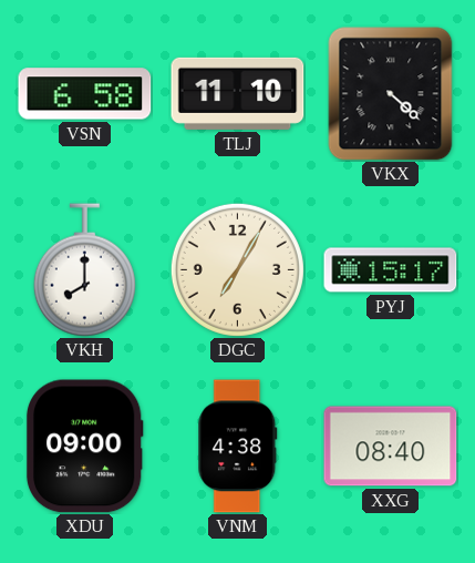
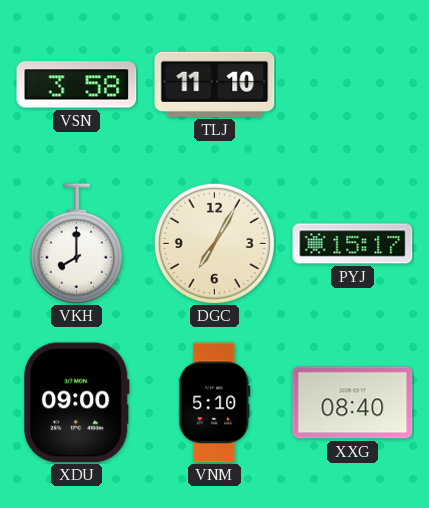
VSN: 6:58 -> 3:58 (77, 85)
VKX: 4:22 -> none (391, 94)
VNM: 4:38 -> 5:10 (215, 403)
